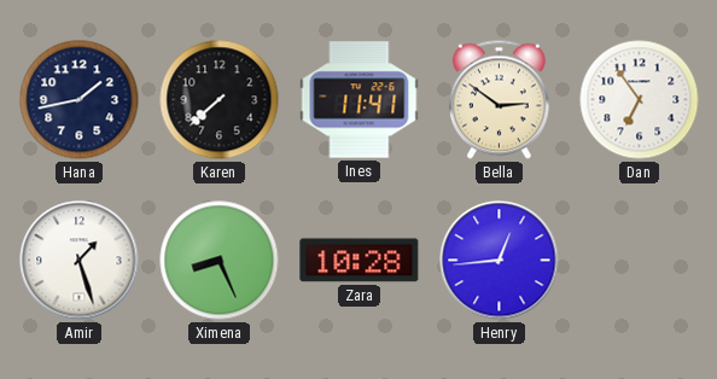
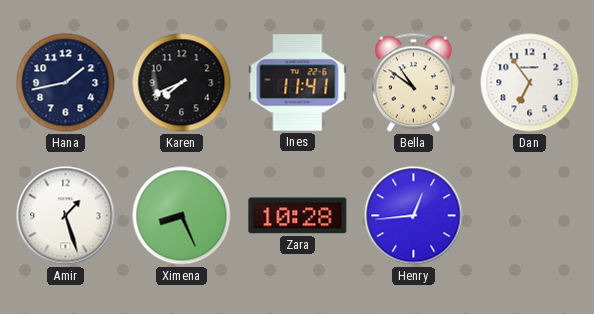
Karen: 7:38 -> 7:41 (182, 83)
Bella: 2:51 -> 10:51 (413, 83)
